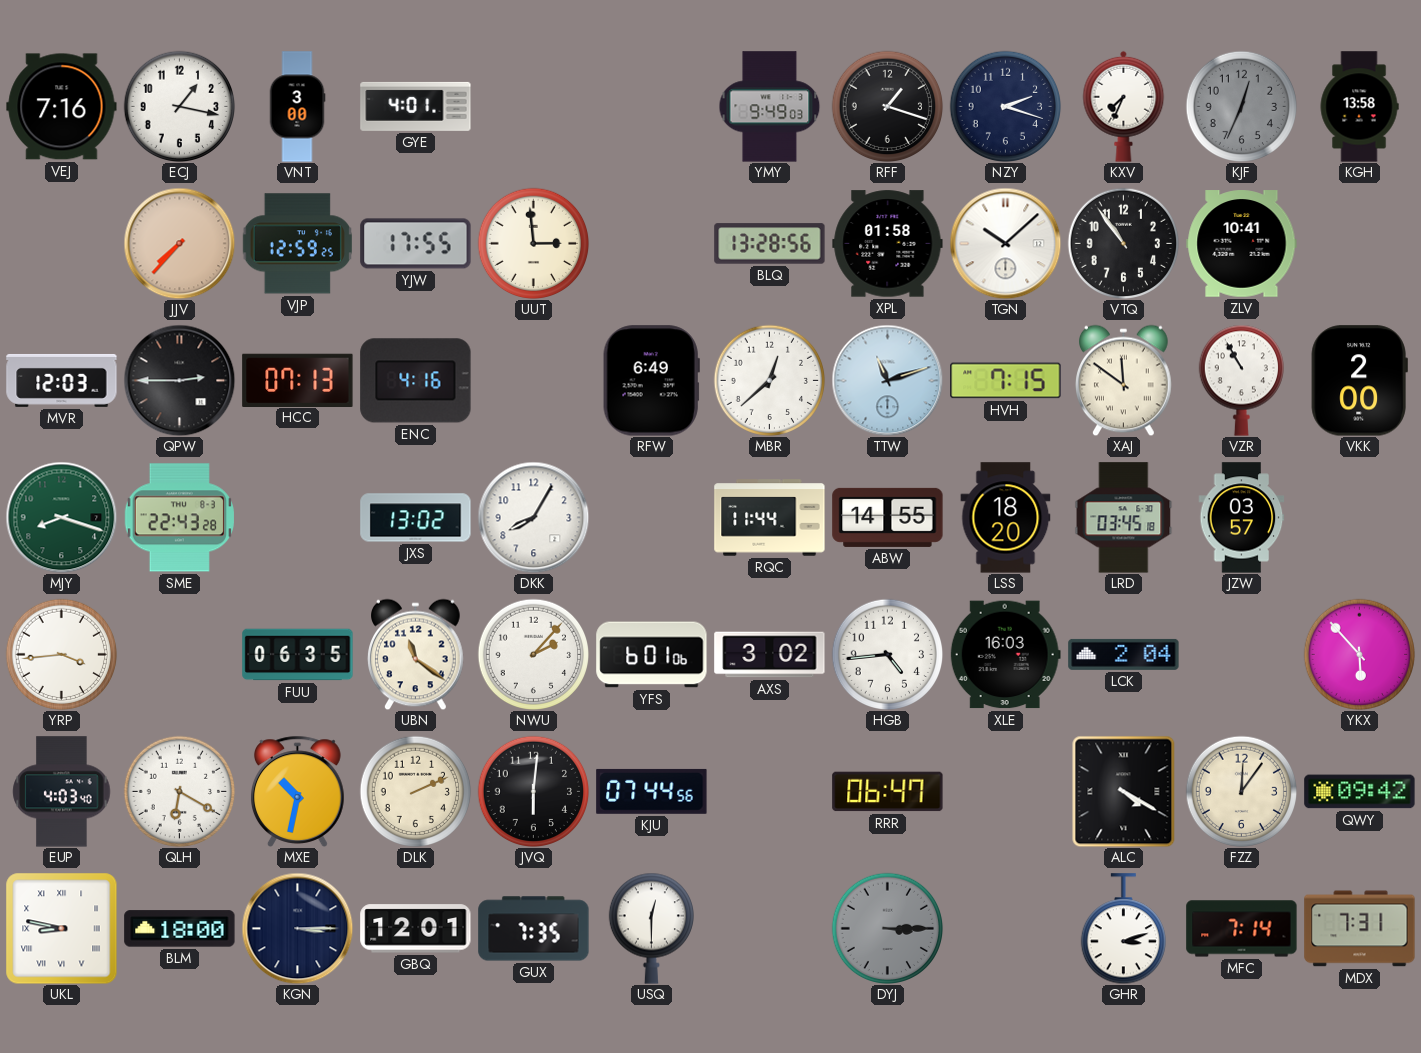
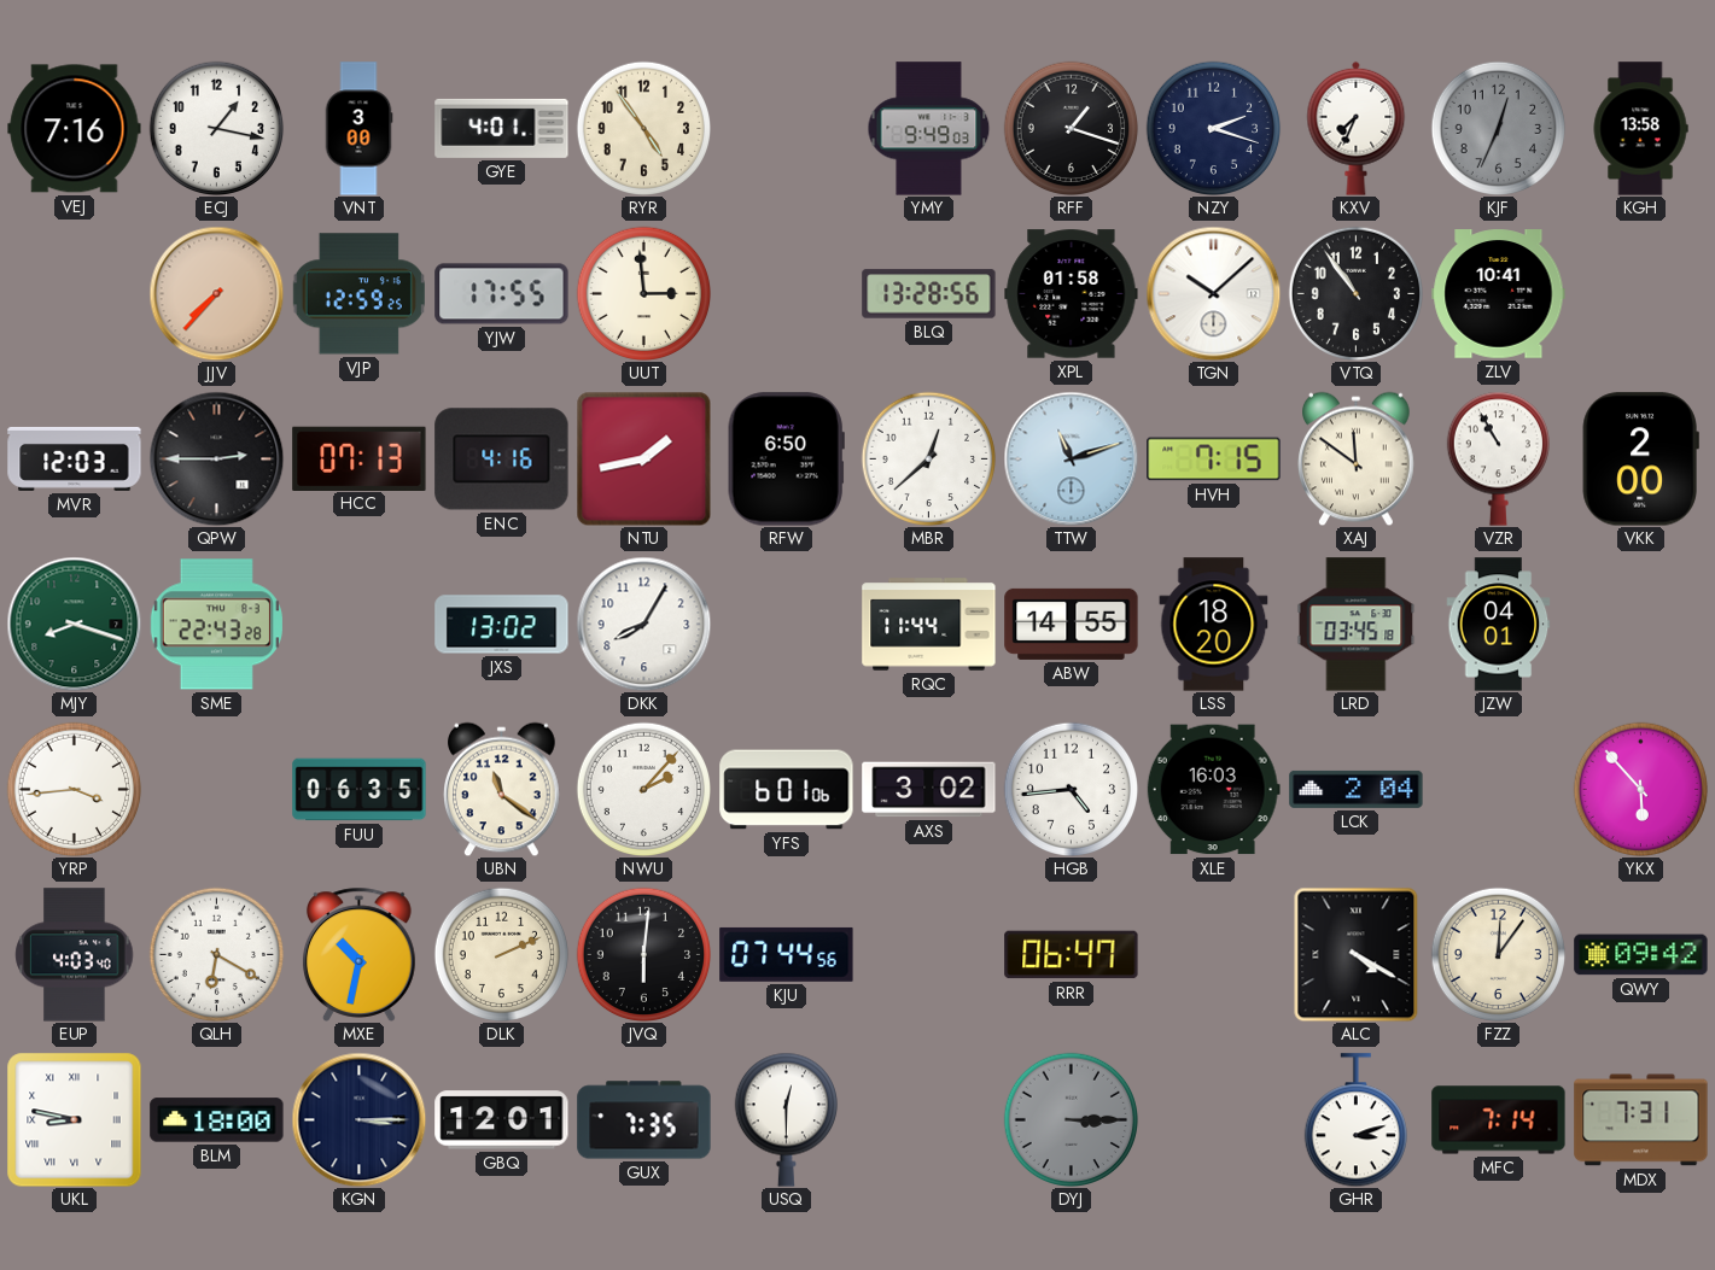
RYR: none -> 4:54 (643, 128)
NTU: none -> 1:43 (643, 458)
RFW: 6:49 -> 6:50 (786, 460)
JZW: 03:57 -> 04:01 (1499, 625)
